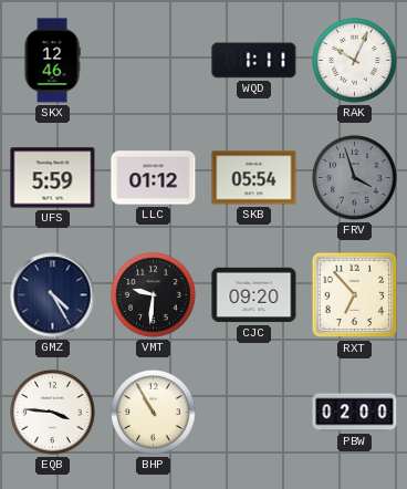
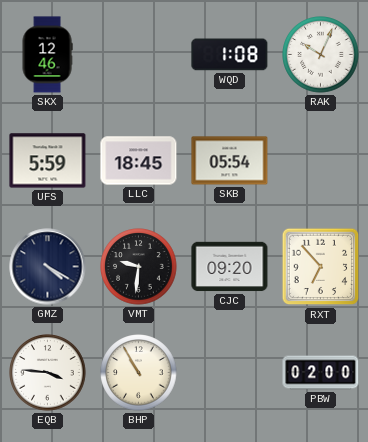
WQD: 1:11 -> 1:08 (230, 55)
LLC: 01:12 -> 18:45 (139, 161)
FRV: 3:57 -> none (355, 178)
GMZ: 4:25 -> 4:20 (48, 267)
